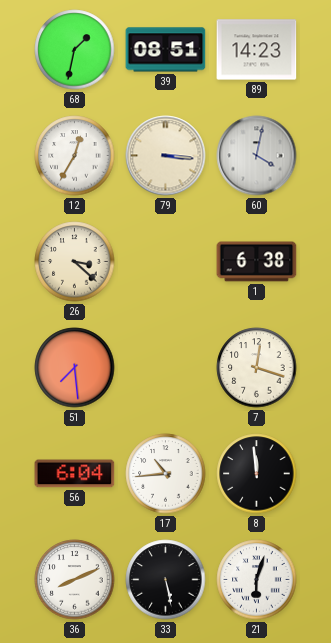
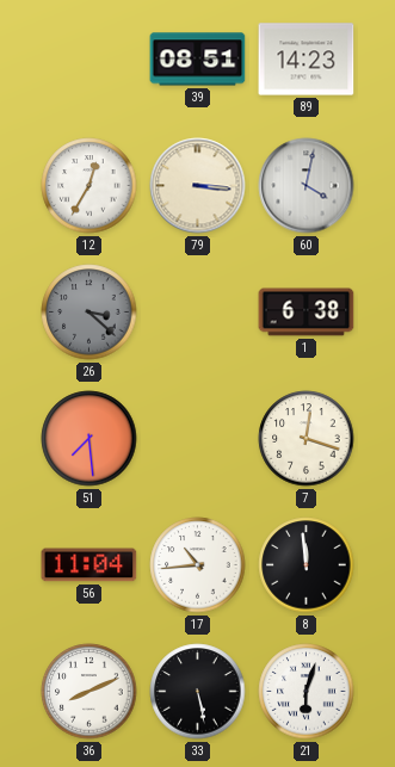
68: 1:32 -> none (75, 50)
26 dial: cream -> grey (90, 313)
56: 6:04 -> 11:04 (90, 565)
